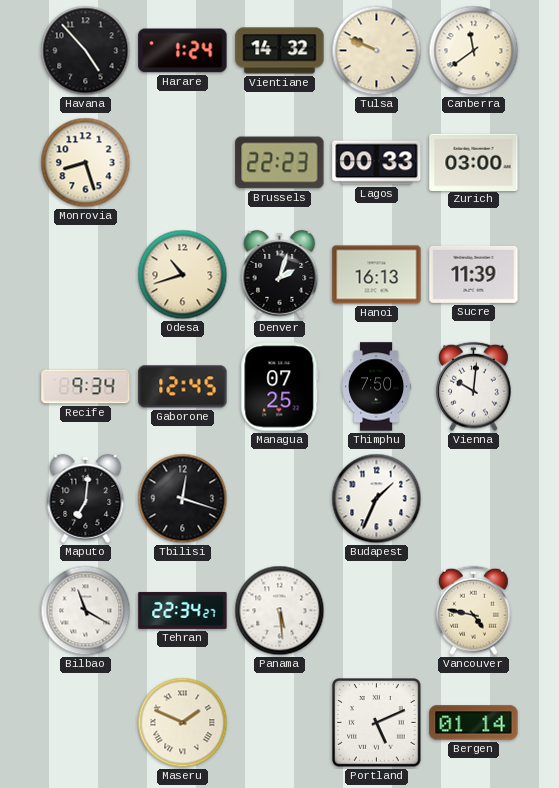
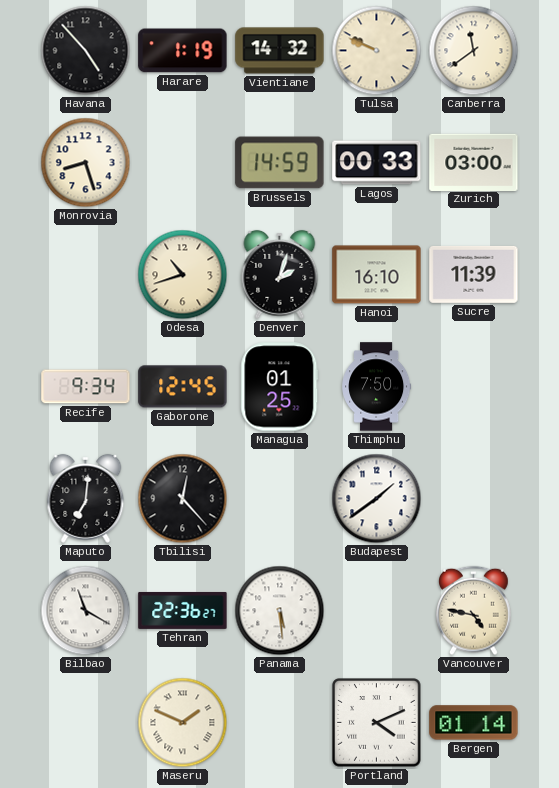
Harare: 1:24 -> 1:19 (183, 51)
Brussels: 22:23 -> 14:59 (280, 163)
Hanoi: 16:13 -> 16:10 (377, 275)
Managua: 07:25 -> 01:25 (280, 387)
Vienna: 10:01 -> none (474, 387)
Tbilisi: 12:18 -> 12:23 (183, 499)
Budapest: 1:34 -> 1:39 (377, 499)
Tehran: 22:34 -> 22:36 (183, 610)
Portland: 5:11 -> 4:11 (377, 723)
